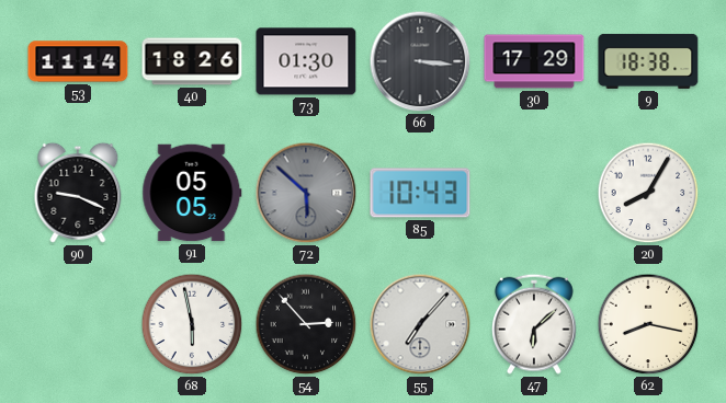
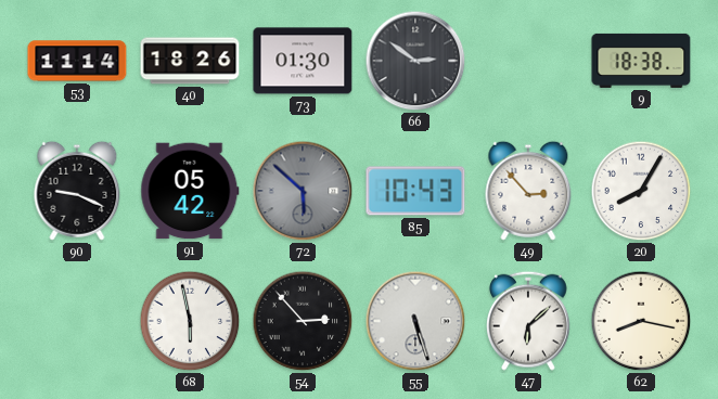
66: 3:16 -> 2:51 (415, 61)
30: 17:29 -> none (534, 61)
91: 05:05 -> 05:42 (190, 191)
49: none -> 2:53 (528, 191)
55: 7:07 -> 5:27 (415, 321)
